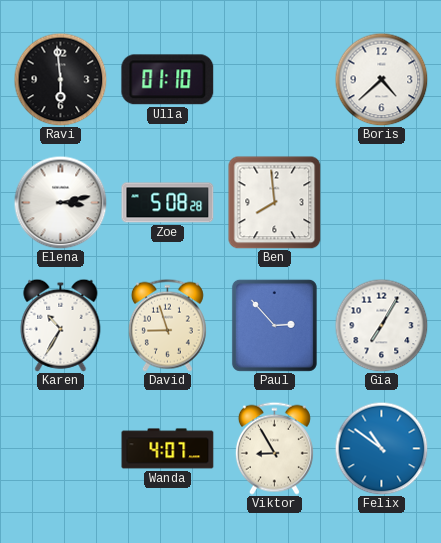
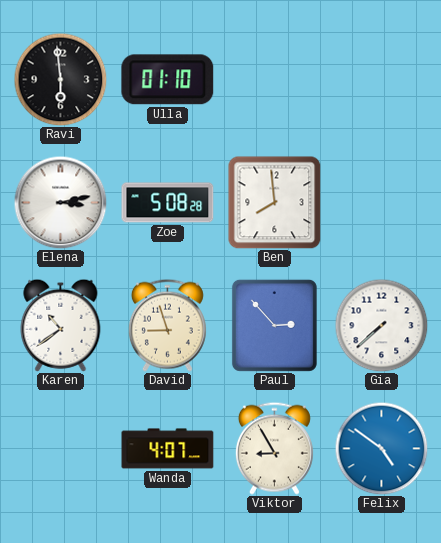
Boris: 4:38 -> none (381, 79)
Karen: 10:35 -> 10:39 (61, 325)
Gia: 7:05 -> 7:38 (381, 325)
Felix: 10:51 -> 4:51 (381, 448)
